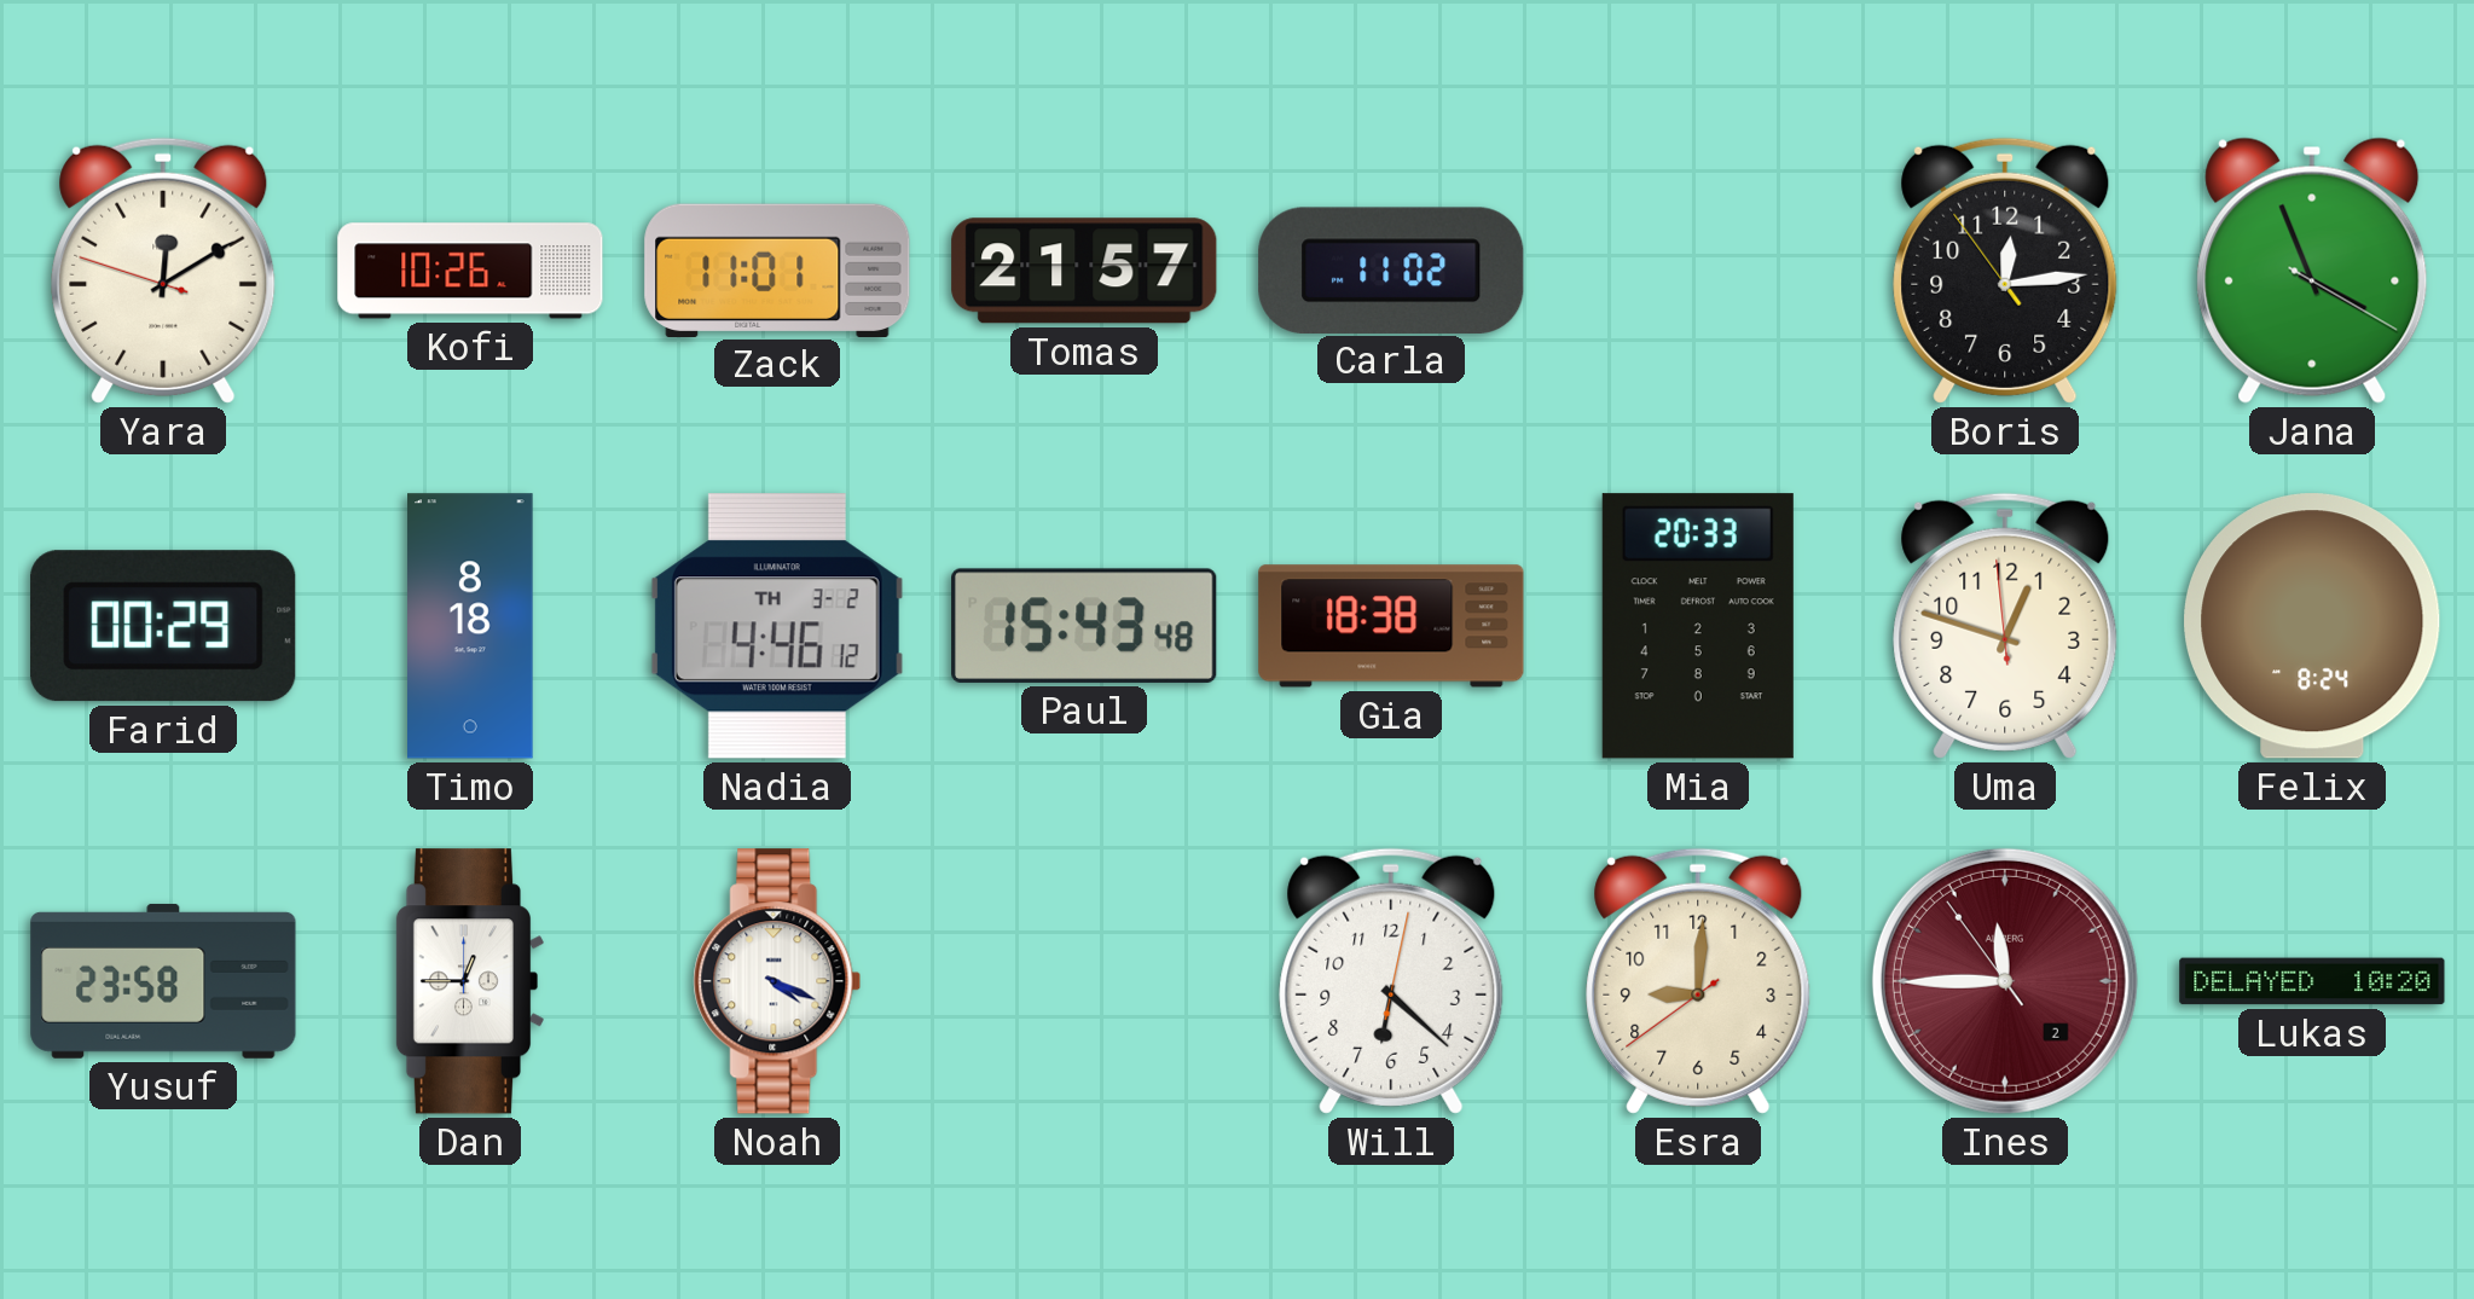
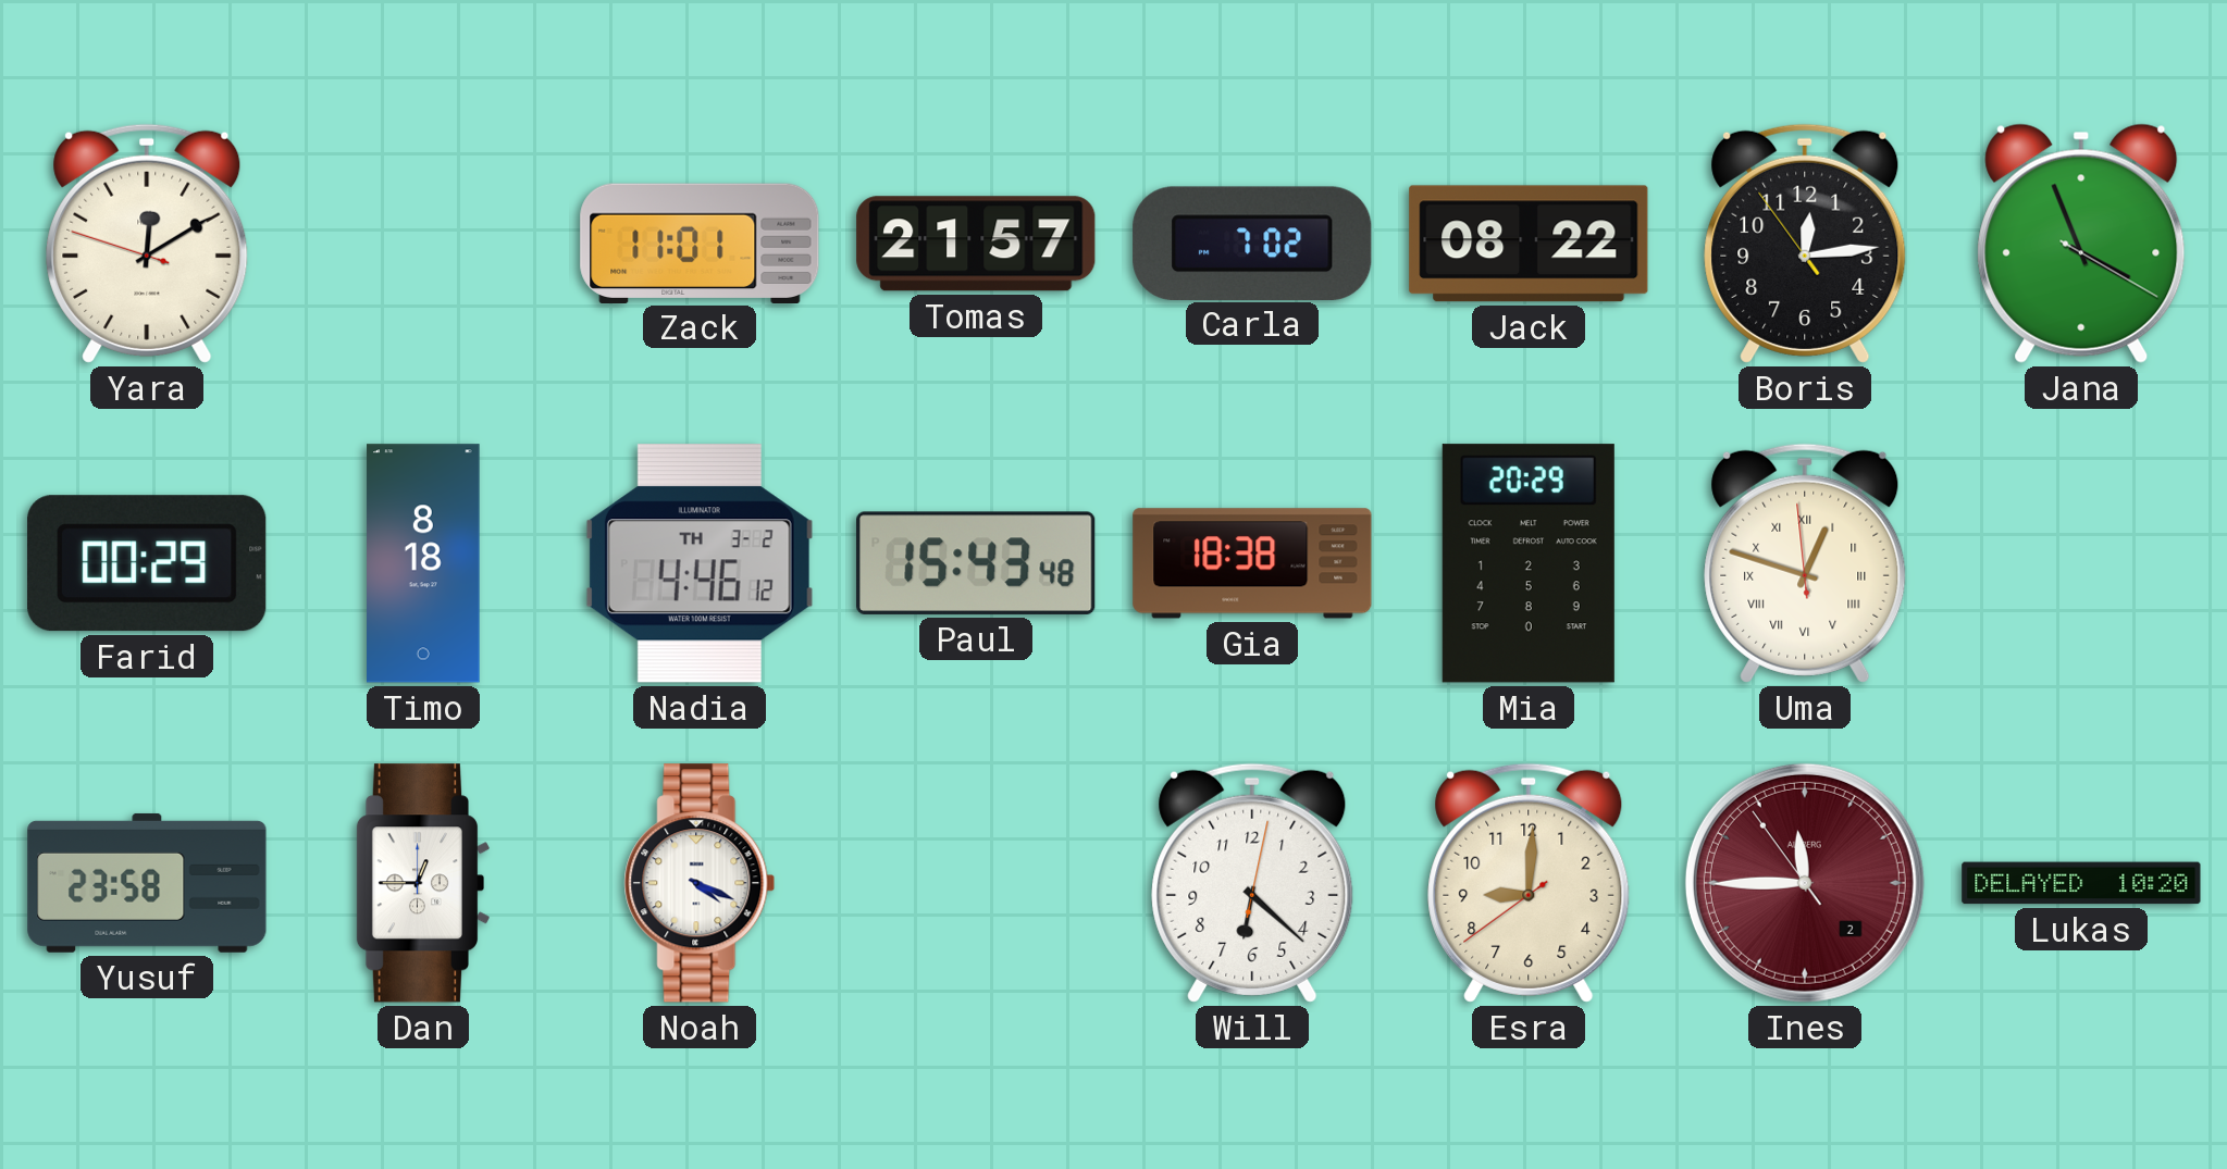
Kofi: 10:26 -> none (470, 271)
Carla: 11:02 -> 7:02 (1252, 242)
Jack: none -> 08:22 (1529, 244)
Mia: 20:33 -> 20:29 (1529, 563)
Uma numerals: Arabic -> Roman (1805, 563)
Felix: 8:24 -> none (2312, 626)
